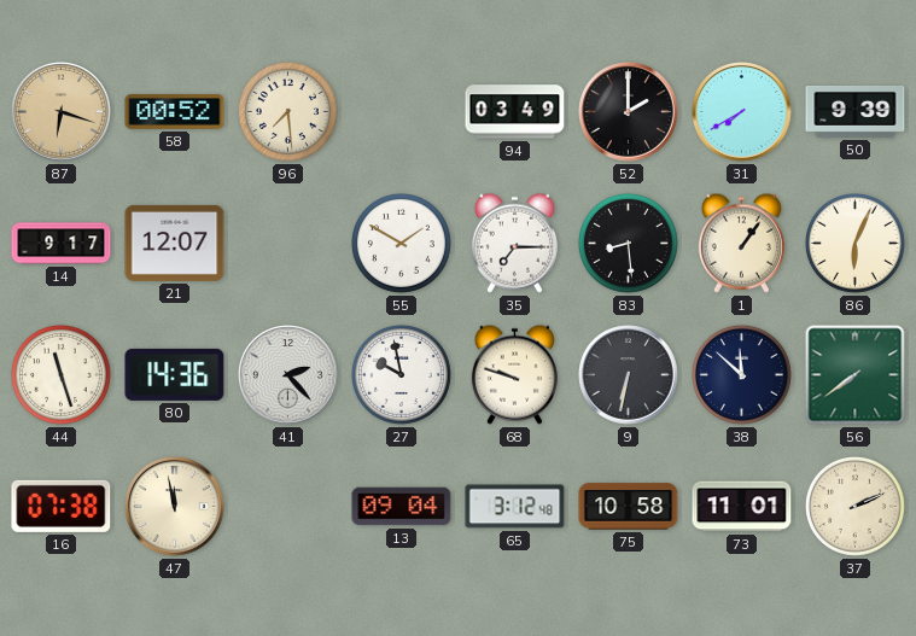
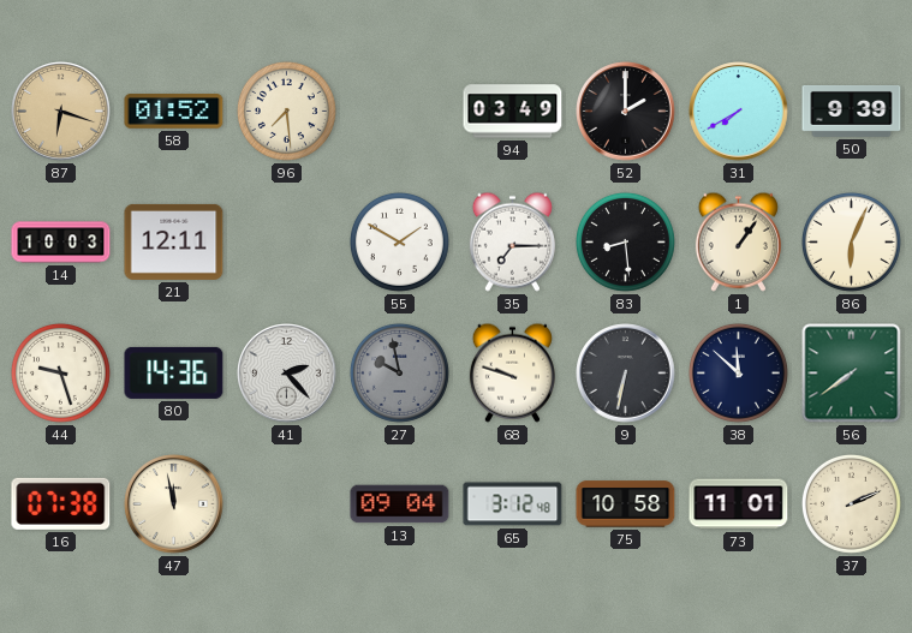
58: 00:52 -> 01:52 (174, 112)
14: 9:17 -> 10:03 (61, 243)
21: 12:07 -> 12:11 (174, 241)
44: 11:27 -> 9:27 (60, 372)
27 dial: white -> grey (399, 372)
